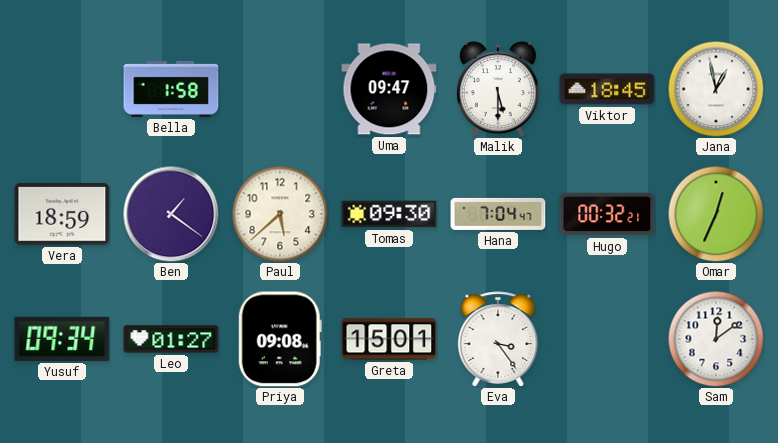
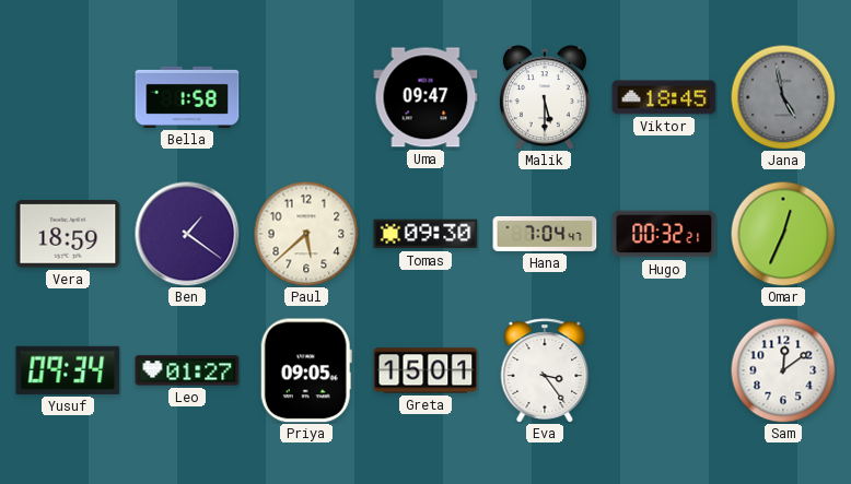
Jana: 12:58 -> 4:58 (783, 97)
Jana dial: white -> grey (783, 97)
Priya: 09:08 -> 09:05 (306, 370)
